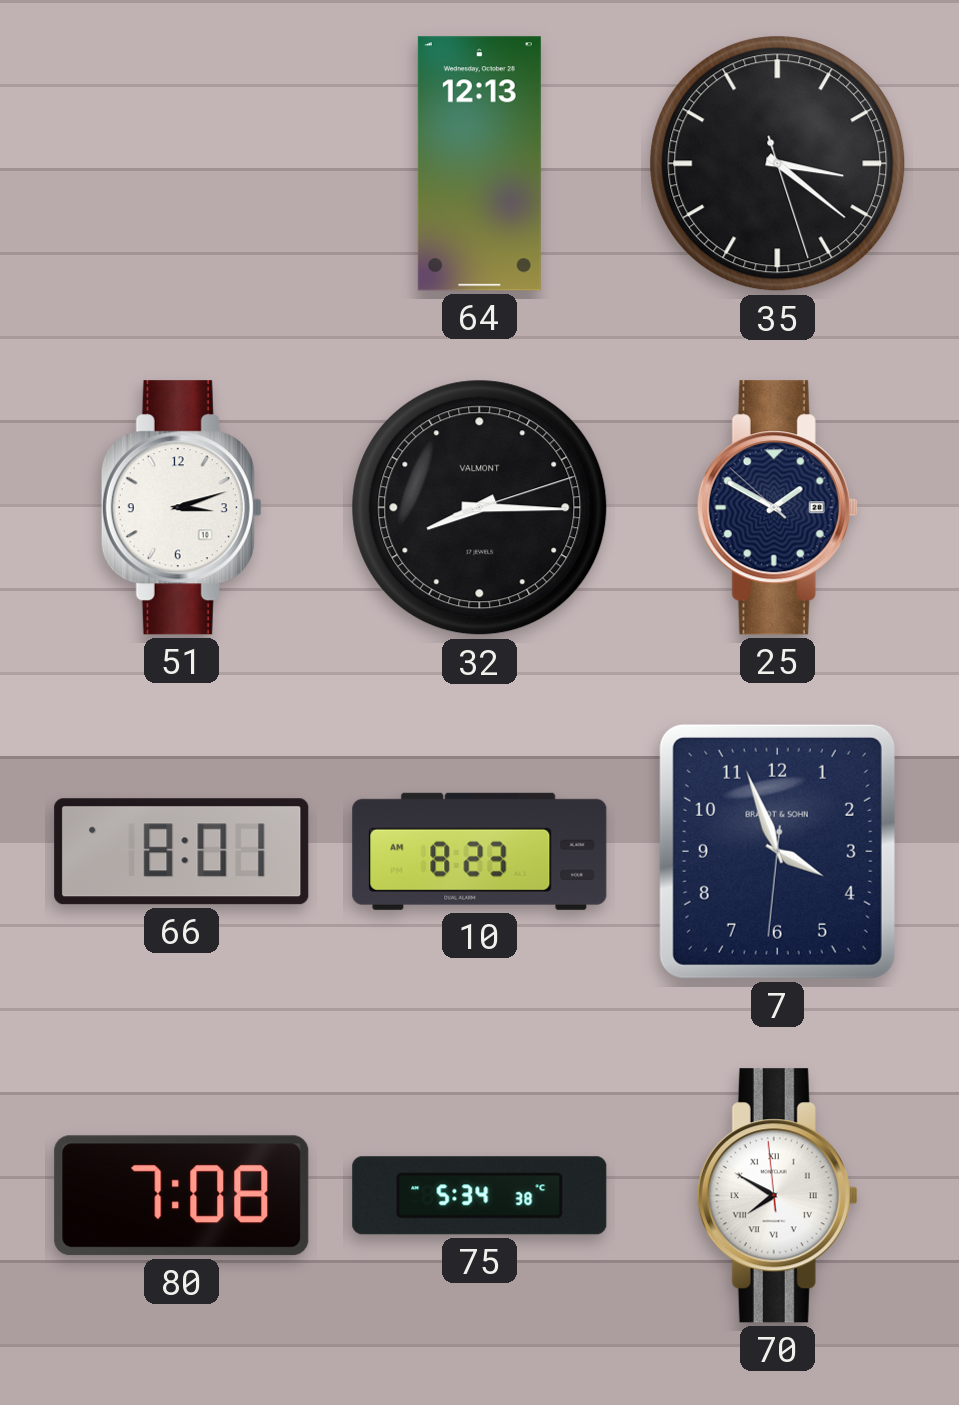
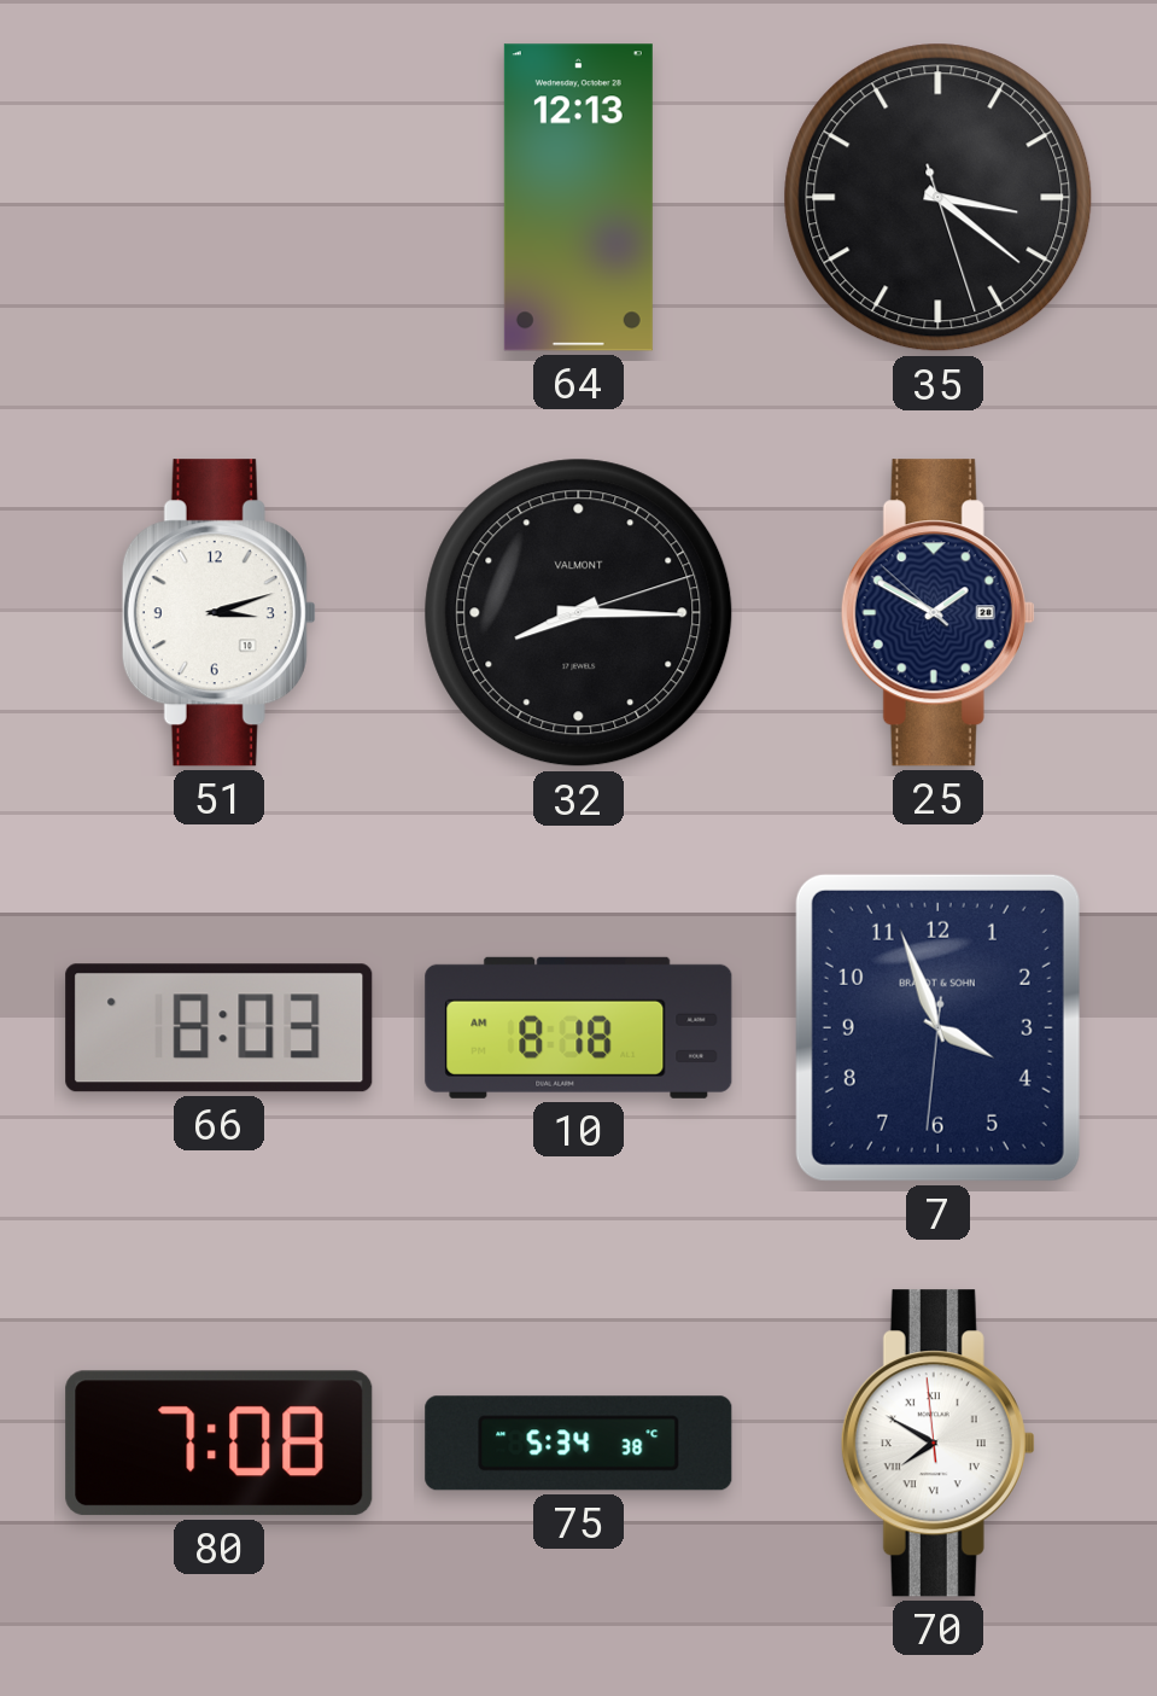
66: 8:01 -> 8:03 (220, 1028)
10: 8:23 -> 8:18 (579, 1027)
